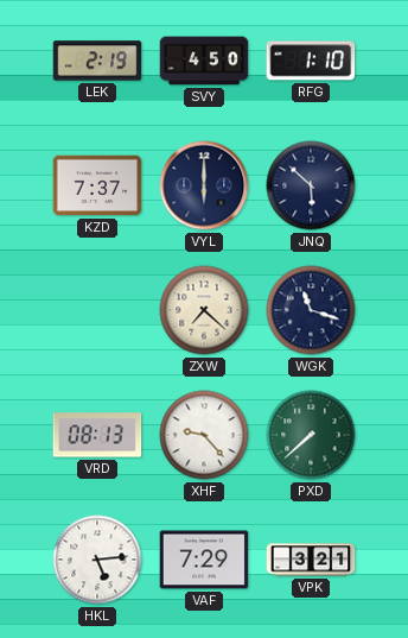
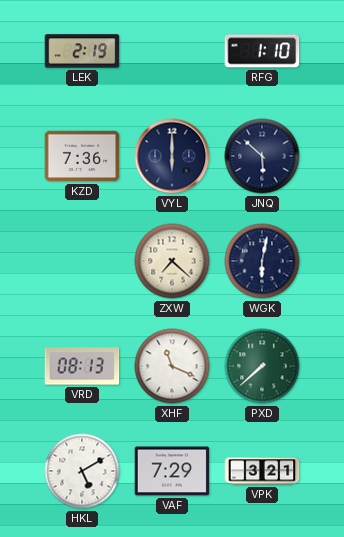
SVY: 4:50 -> none (204, 61)
KZD: 7:37 -> 7:36 (82, 156)
WGK: 11:18 -> 6:02 (262, 261)
XHF: 9:23 -> 11:19 (172, 366)
HKL: 5:14 -> 5:10 (82, 471)
